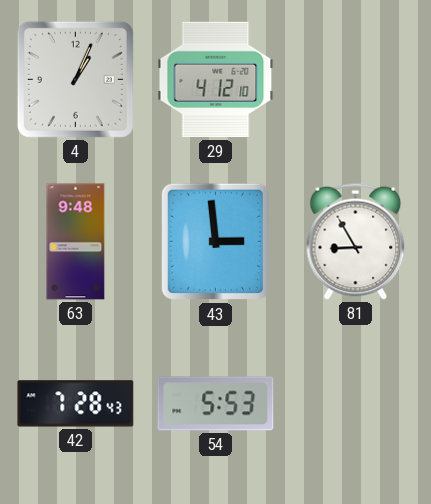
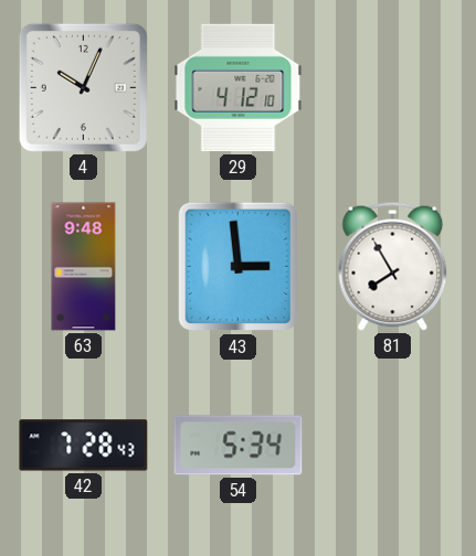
4: 1:04 -> 10:04 (83, 87)
81: 8:55 -> 7:55 (393, 266)
54: 5:53 -> 5:34 (239, 446)
